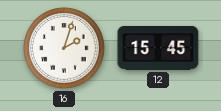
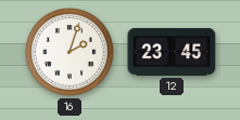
12: 15:45 -> 23:45 (172, 52)
